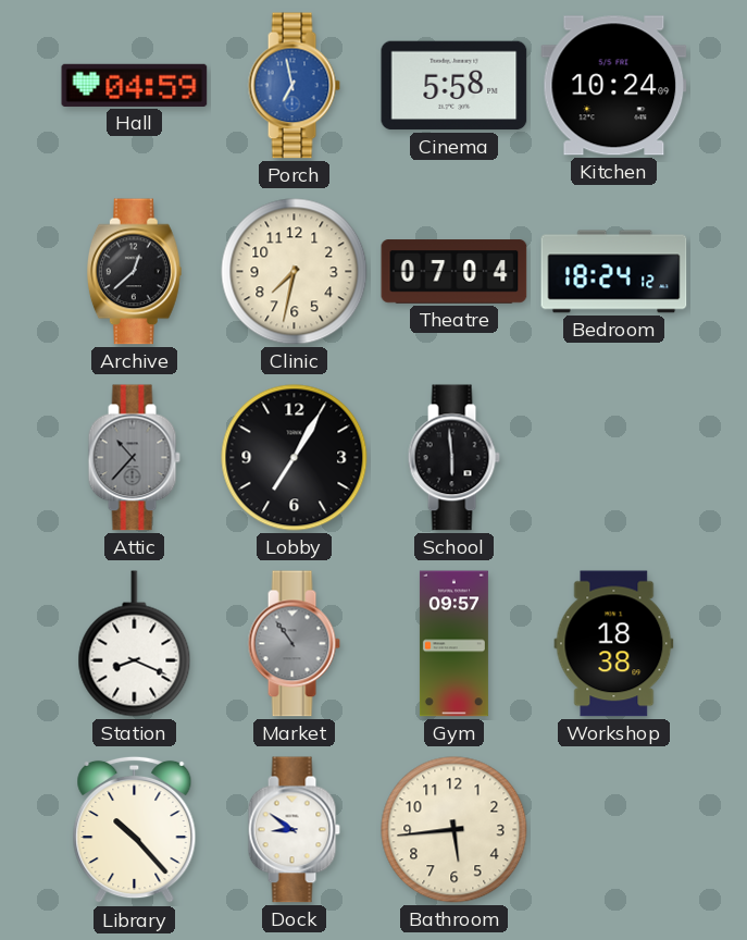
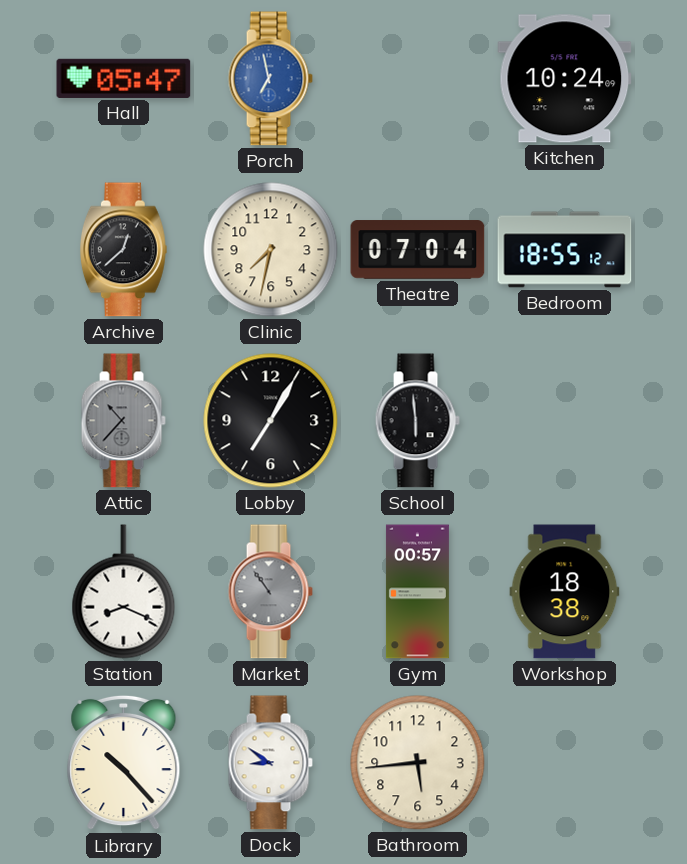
Hall: 04:59 -> 05:47 (124, 78)
Cinema: 5:58 -> none (455, 86)
Bedroom: 18:24 -> 18:55 (565, 250)
Gym: 09:57 -> 00:57 (417, 592)
